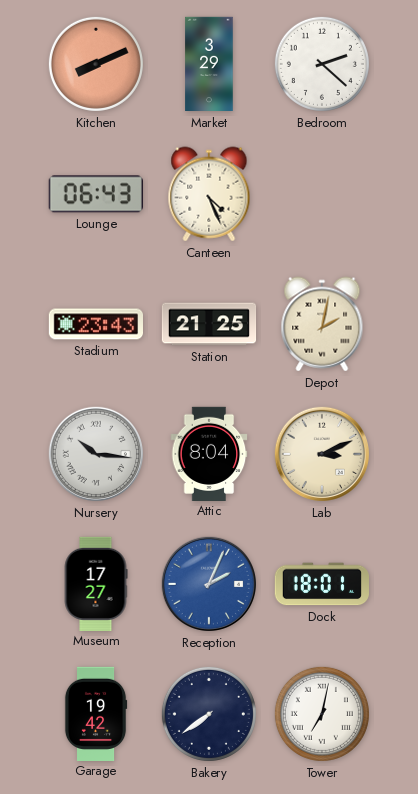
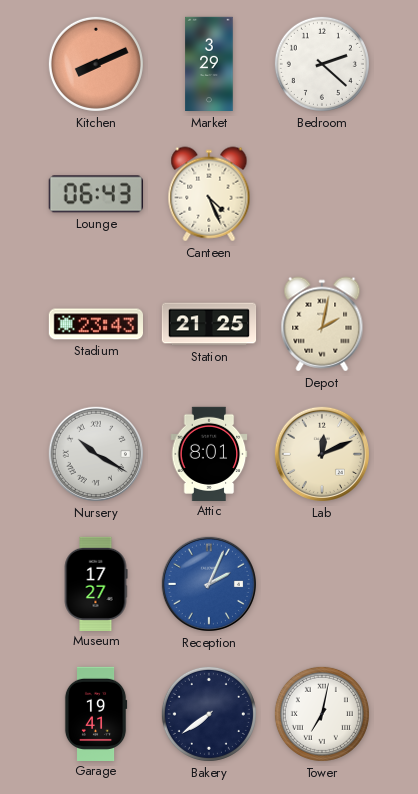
Nursery: 10:16 -> 10:20 (96, 454)
Attic: 8:04 -> 8:01 (209, 453)
Lab: 3:11 -> 12:11 (322, 454)
Dock: 18:01 -> none (322, 584)
Garage: 19:42 -> 19:41 (96, 713)
